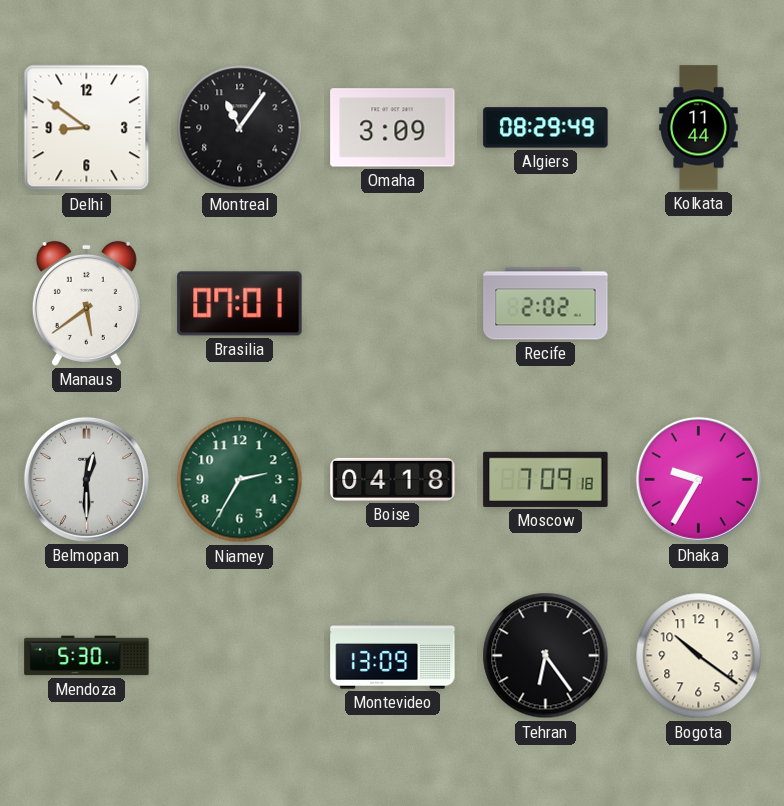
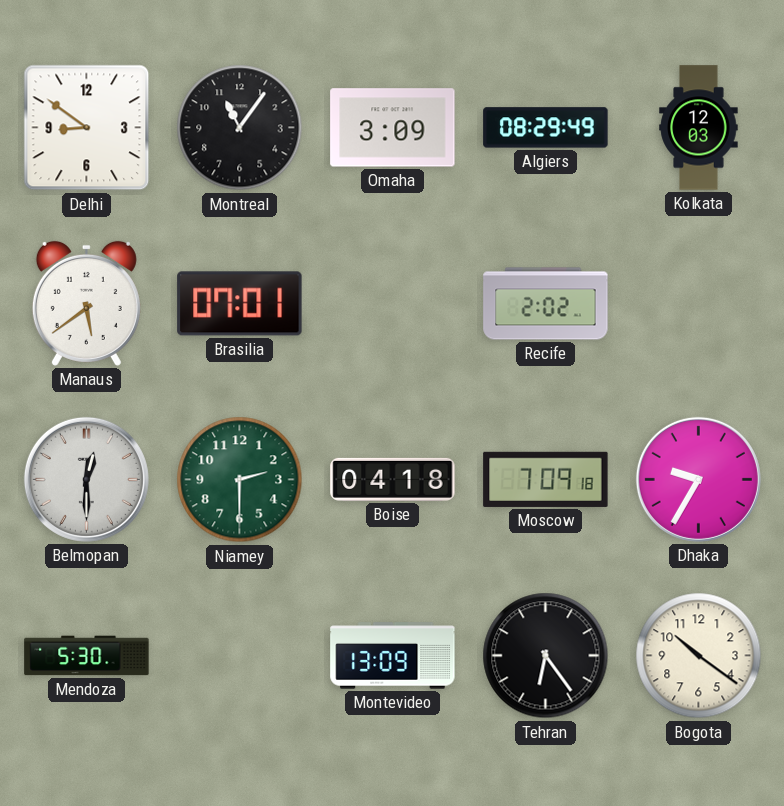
Kolkata: 11:44 -> 12:03 (699, 128)
Niamey: 2:35 -> 2:30 (240, 480)
